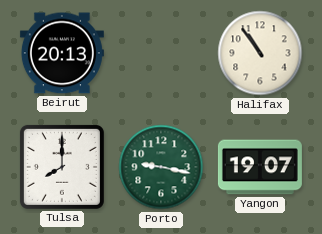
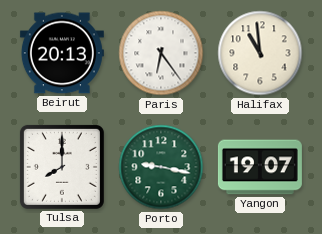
Paris: none -> 6:24 (161, 53)
Halifax: 10:54 -> 10:59 (260, 53)
